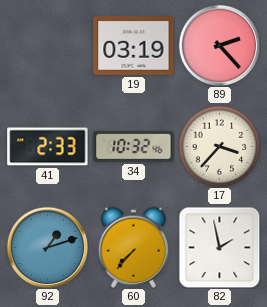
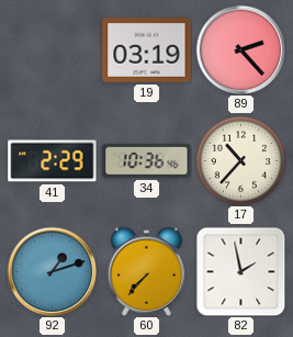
41: 2:33 -> 2:29 (53, 161)
34: 10:32 -> 10:36 (147, 160)
17: 3:37 -> 10:37 (240, 160)
